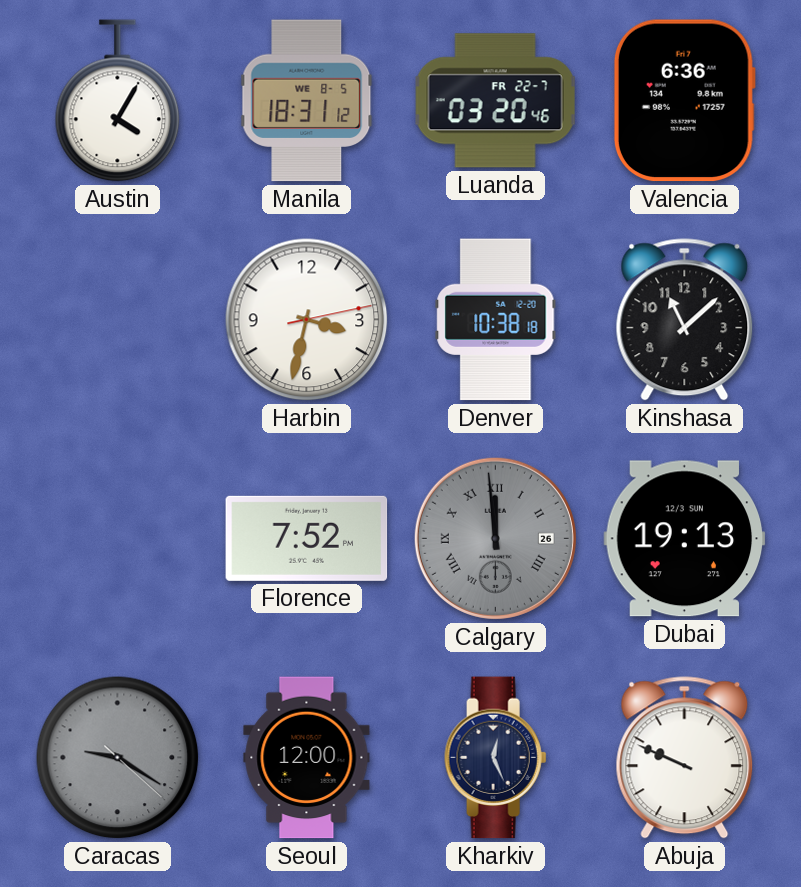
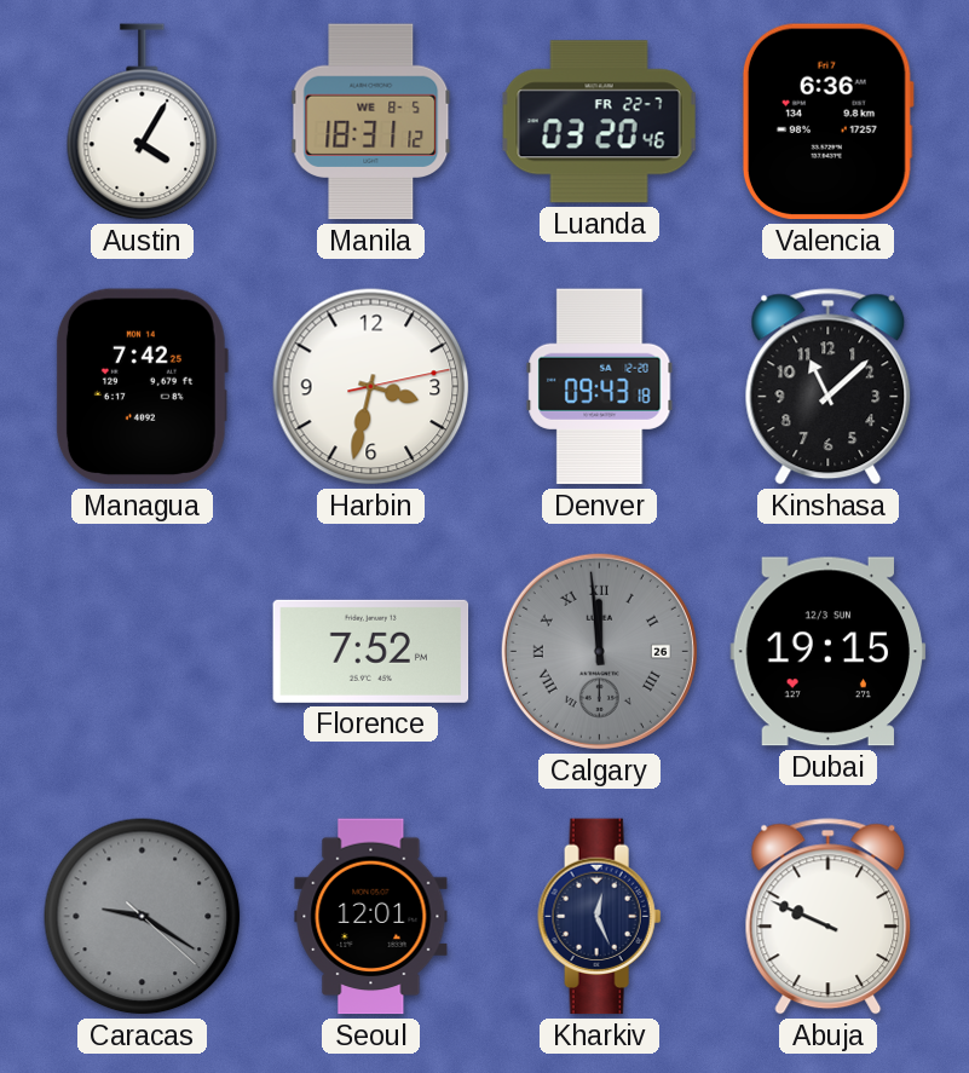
Managua: none -> 7:42 (142, 387)
Denver: 10:38 -> 09:43 (600, 387)
Dubai: 19:13 -> 19:15 (829, 652)
Seoul: 12:00 -> 12:01 (371, 917)
